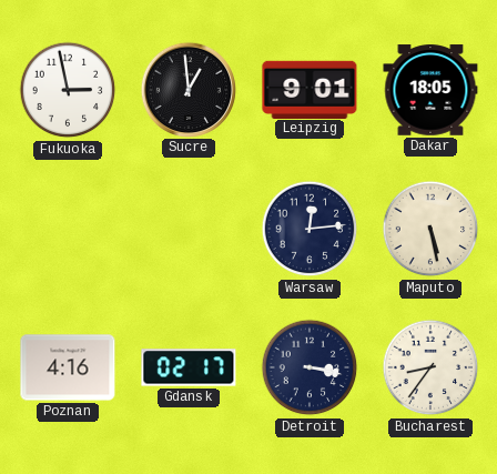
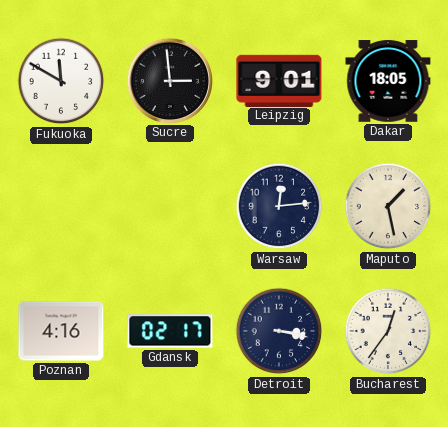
Fukuoka: 2:58 -> 11:50 (61, 81)
Sucre: 12:59 -> 2:59 (170, 80)
Maputo: 5:28 -> 1:28 (388, 206)
Bucharest: 8:36 -> 12:36 (388, 331)
